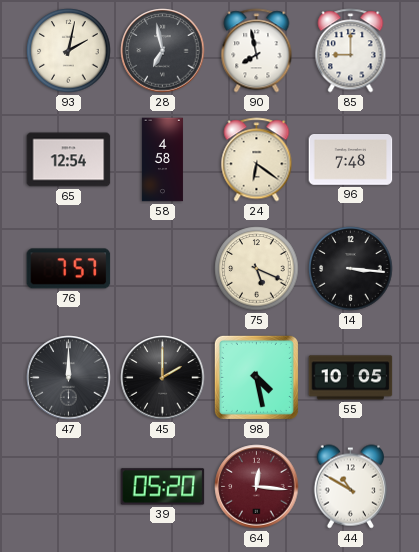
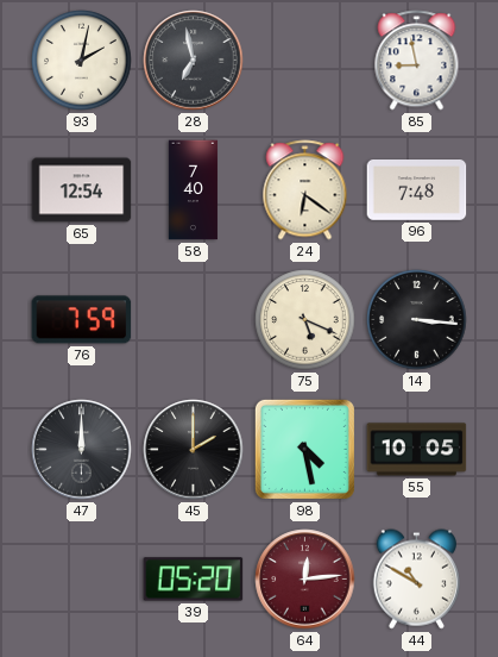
90: 7:58 -> none (257, 51)
85: 9:00 -> 8:58 (417, 61)
58: 4:58 -> 7:40 (193, 190)
76: 7:57 -> 7:59 (82, 320)
64: 12:16 -> 12:14 (305, 580)
